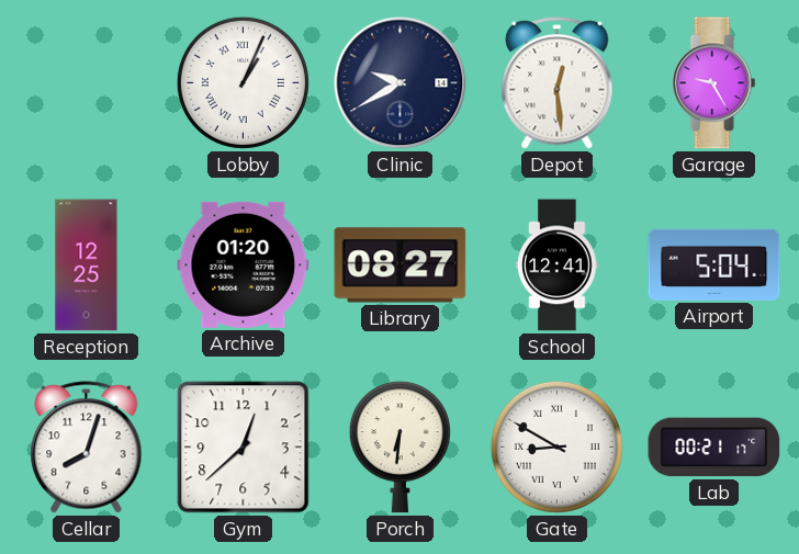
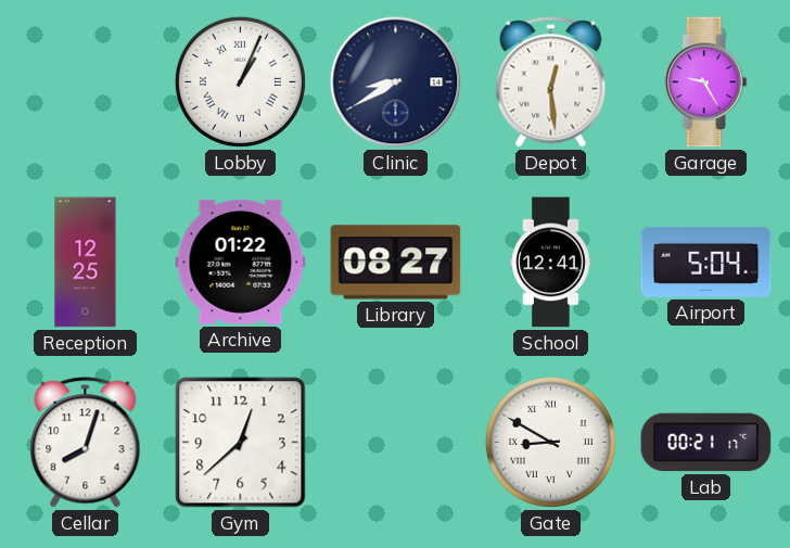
Clinic: 9:40 -> 8:40 (396, 82)
Archive: 01:20 -> 01:22 (241, 262)
Porch: 6:31 -> none (400, 448)
